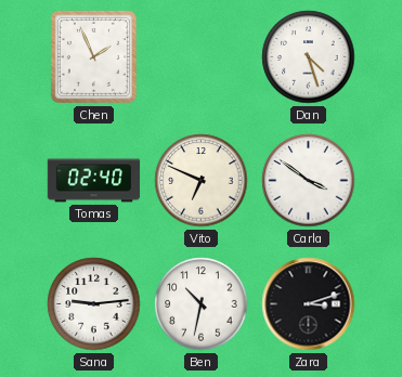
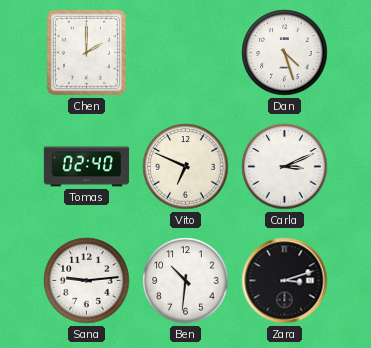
Chen: 1:56 -> 2:00 (86, 52)
Carla: 3:51 -> 3:11 (285, 167)
Ben: 10:32 -> 10:31 (186, 281)
